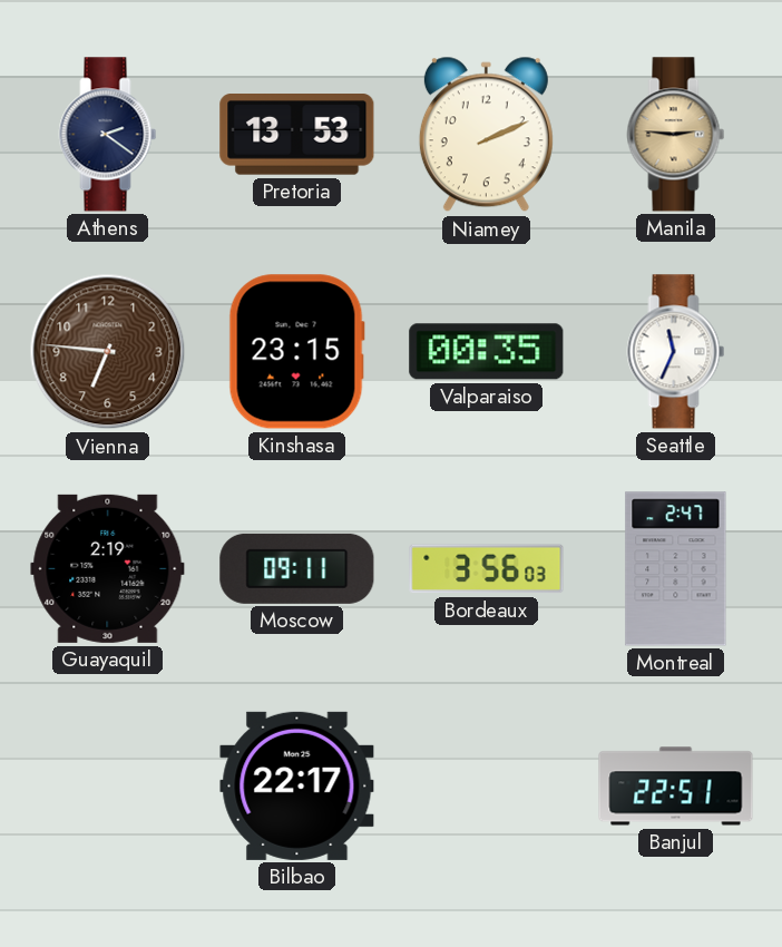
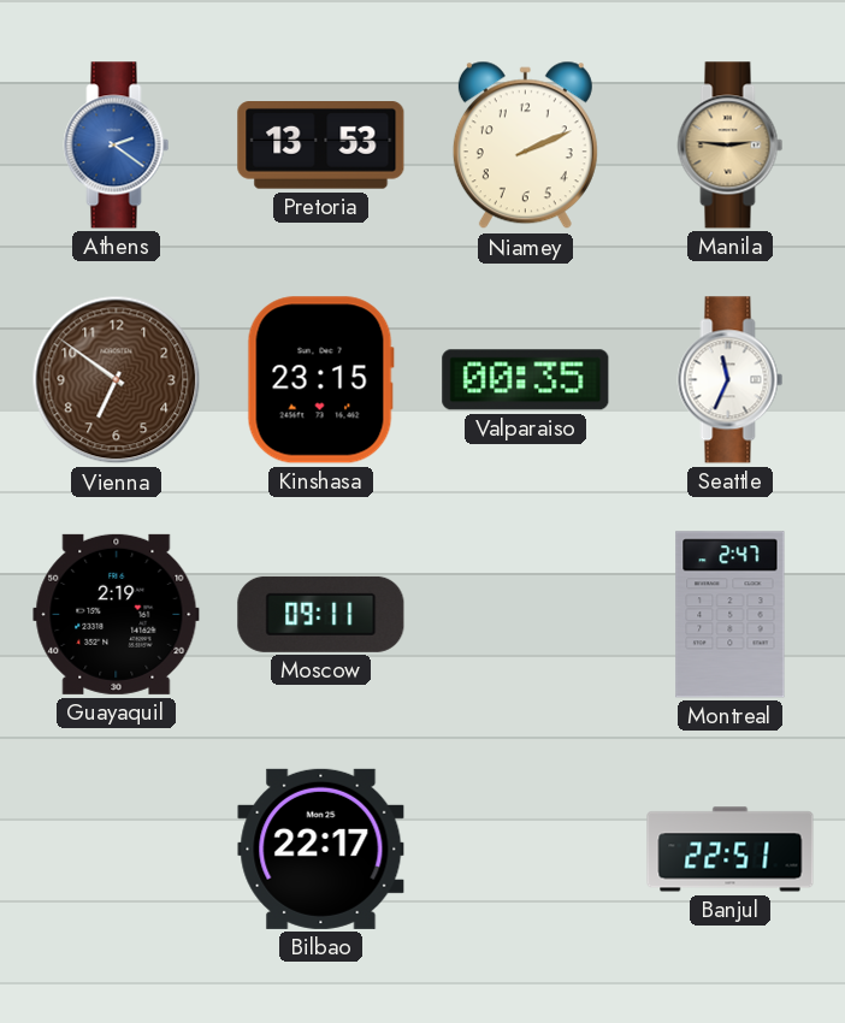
Athens dial: navy -> blue (117, 146)
Vienna: 6:46 -> 6:51 (117, 380)
Bordeaux: 3:56 -> none (487, 569)
